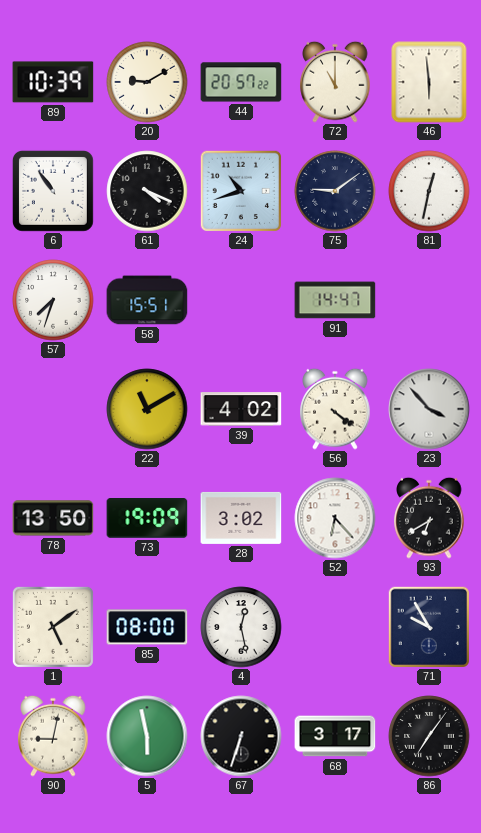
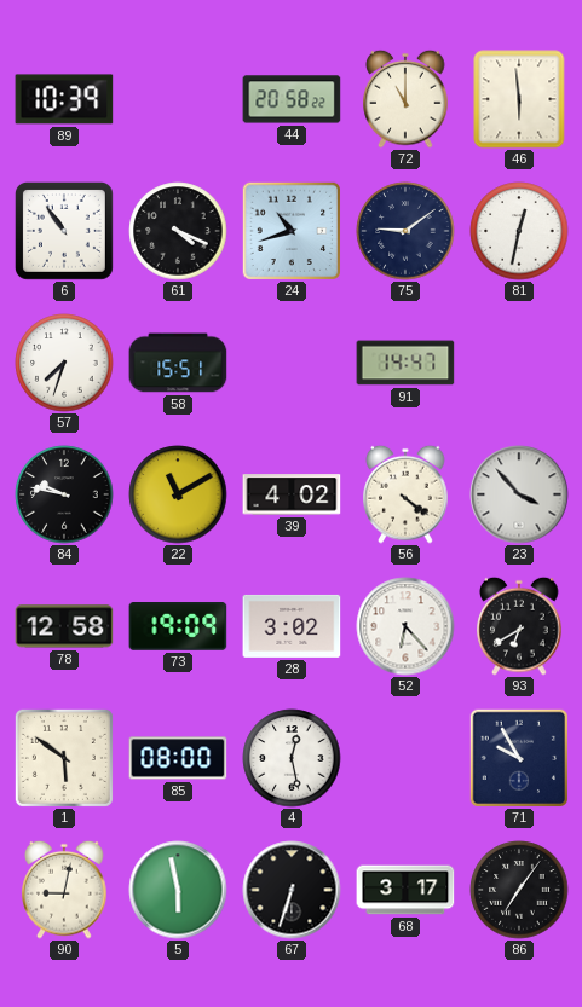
20: 9:10 -> none (147, 82)
44: 20:57 -> 20:58 (292, 99)
84: none -> 9:47 (64, 494)
78: 13:50 -> 12:58 (64, 626)
1: 5:09 -> 5:51 (64, 758)
